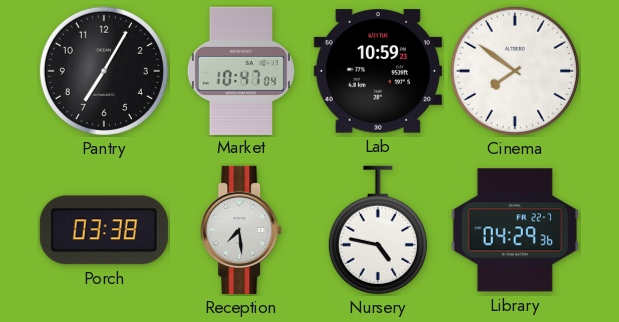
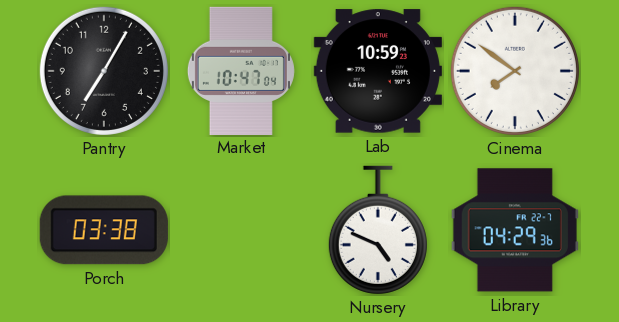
Reception: 7:29 -> none (241, 230)
Nursery: 4:47 -> 4:49 (378, 230)
